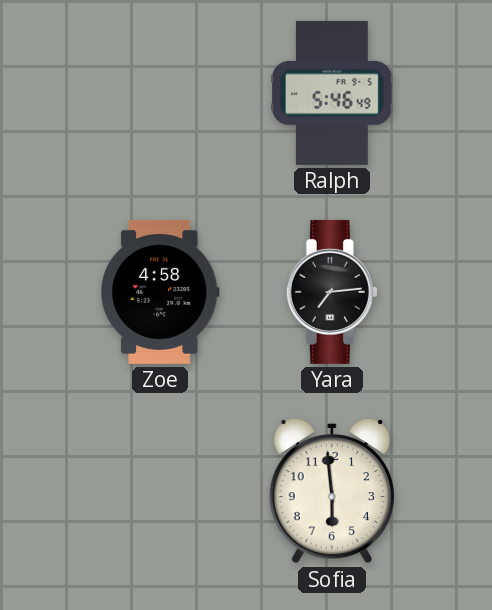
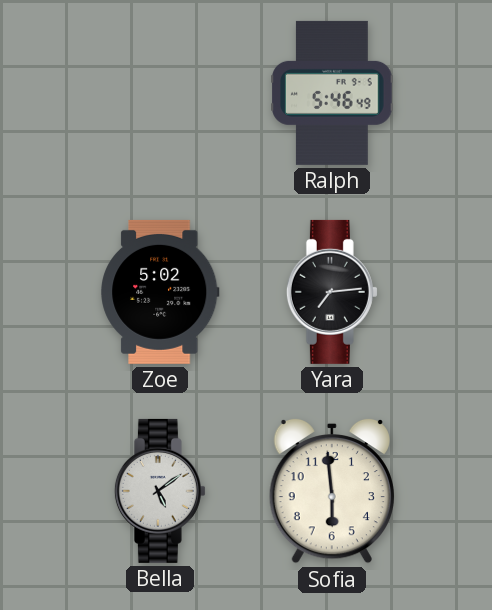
Zoe: 4:58 -> 5:02 (160, 292)
Bella: none -> 5:09 (160, 491)
